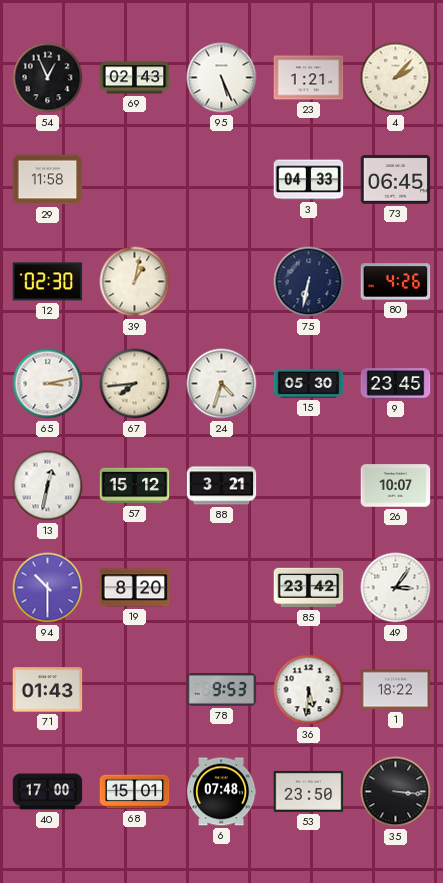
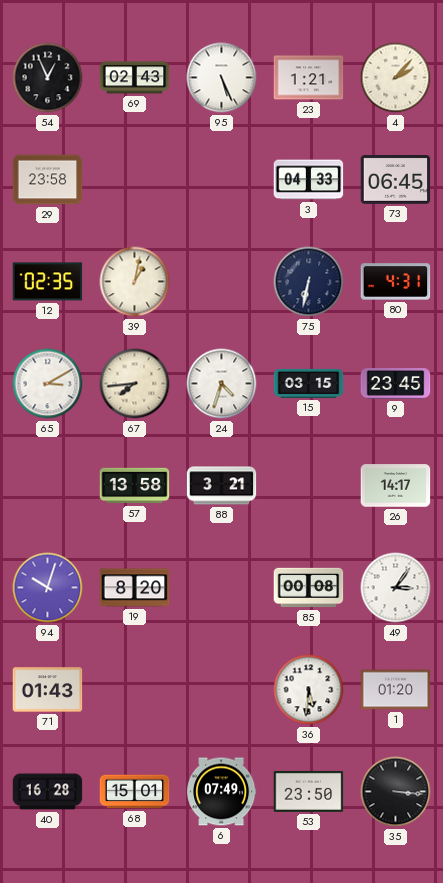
29: 11:58 -> 23:58 (48, 180)
12: 02:30 -> 02:35 (48, 282)
80: 4:26 -> 4:31 (396, 282)
65: 3:13 -> 3:10 (48, 384)
15: 05:30 -> 03:15 (309, 383)
13: 12:32 -> none (48, 486)
57: 15:12 -> 13:58 (135, 486)
26: 10:07 -> 14:17 (396, 486)
94: 10:30 -> 10:03 (48, 588)
85: 23:42 -> 00:08 (309, 588)
78: 9:53 -> none (222, 690)
1: 18:22 -> 01:20 (396, 690)
40: 17:00 -> 16:28 (48, 792)
6: 07:48 -> 07:49 (222, 792)
